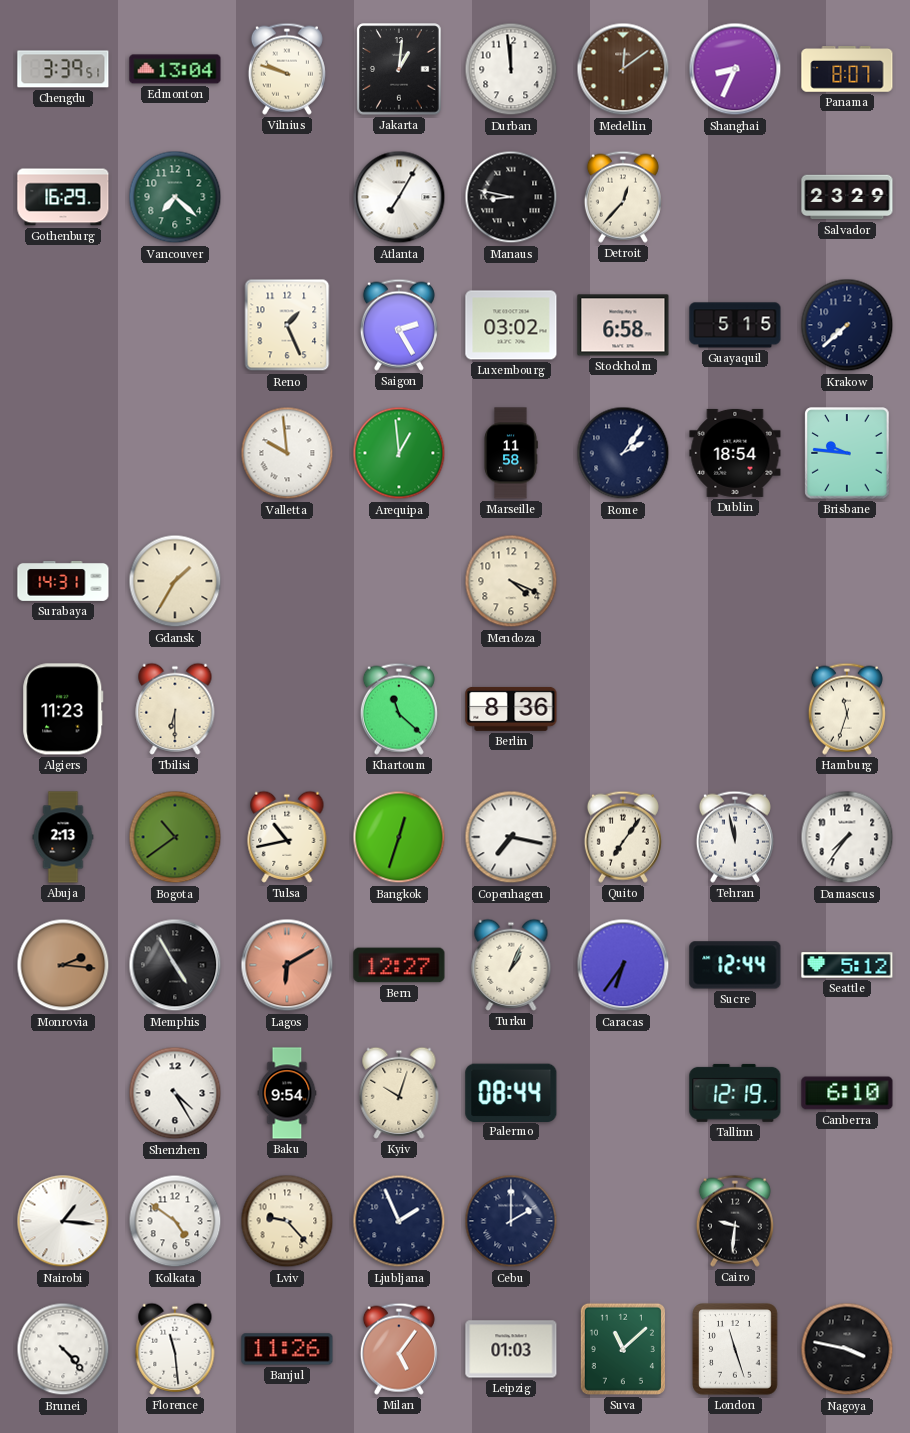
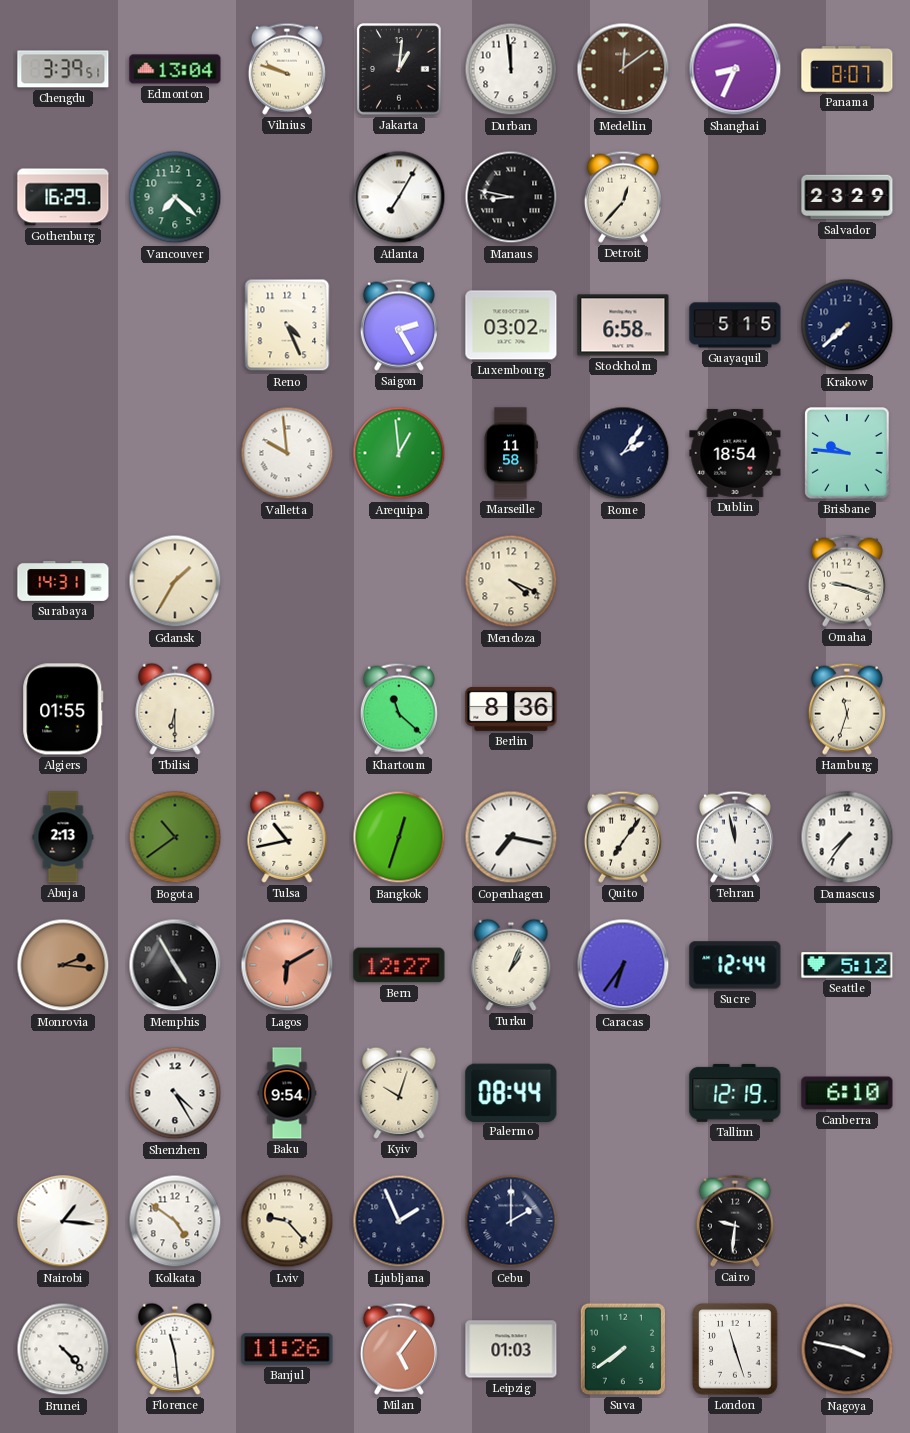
Reno: 1:26 -> 4:26 (287, 325)
Omaha: none -> 9:18 (847, 581)
Algiers: 11:23 -> 01:55 (63, 709)
Suva: 11:08 -> 7:39 (623, 1349)
